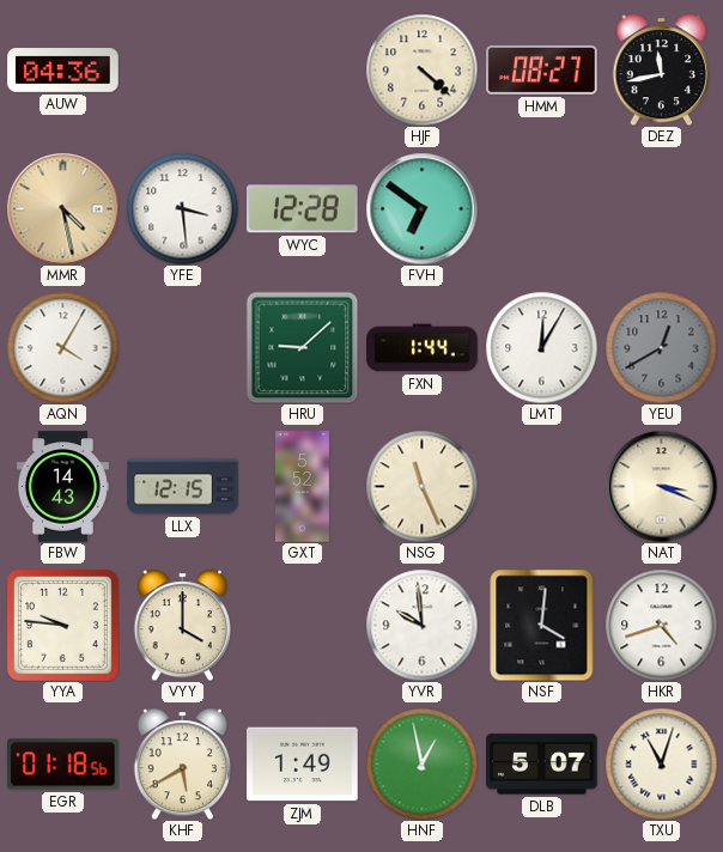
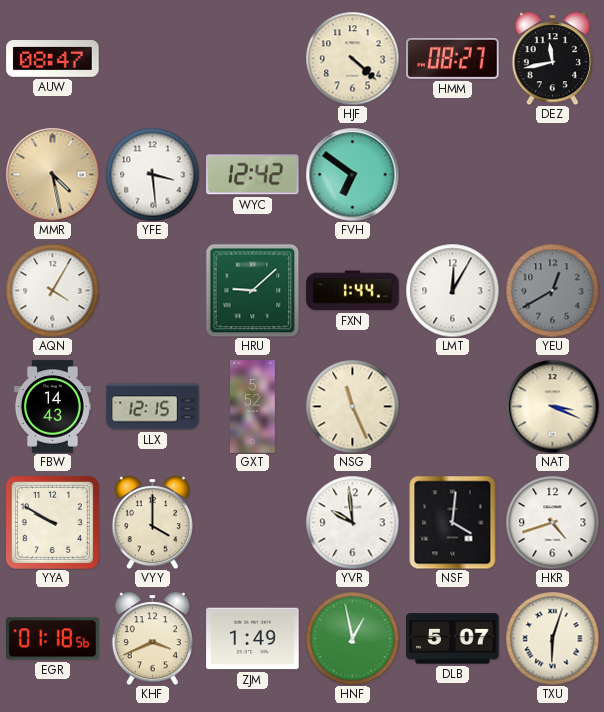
AUW: 04:36 -> 08:47 (53, 59)
WYC: 12:28 -> 12:42 (253, 175)
YYA: 9:46 -> 9:50 (52, 522)
KHF: 5:40 -> 3:41 (152, 638)
TXU: 11:03 -> 6:03 (552, 638)
